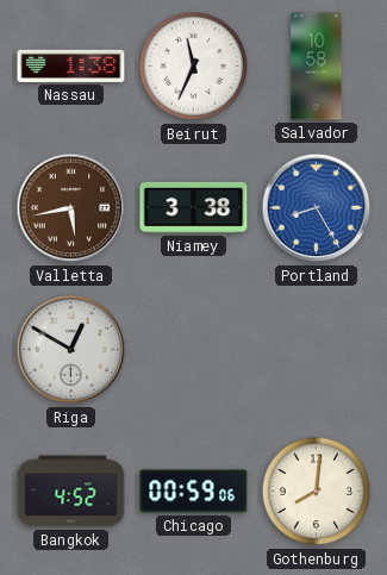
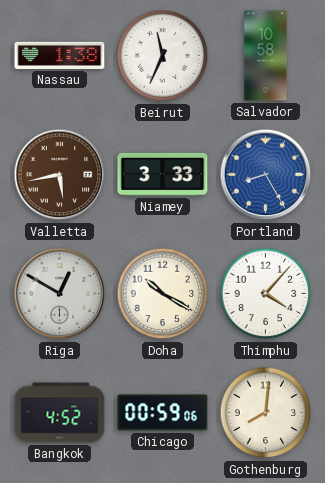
Niamey: 3:38 -> 3:33 (163, 174)
Doha: none -> 10:20 (163, 294)
Thimphu: none -> 4:07 (266, 294)
